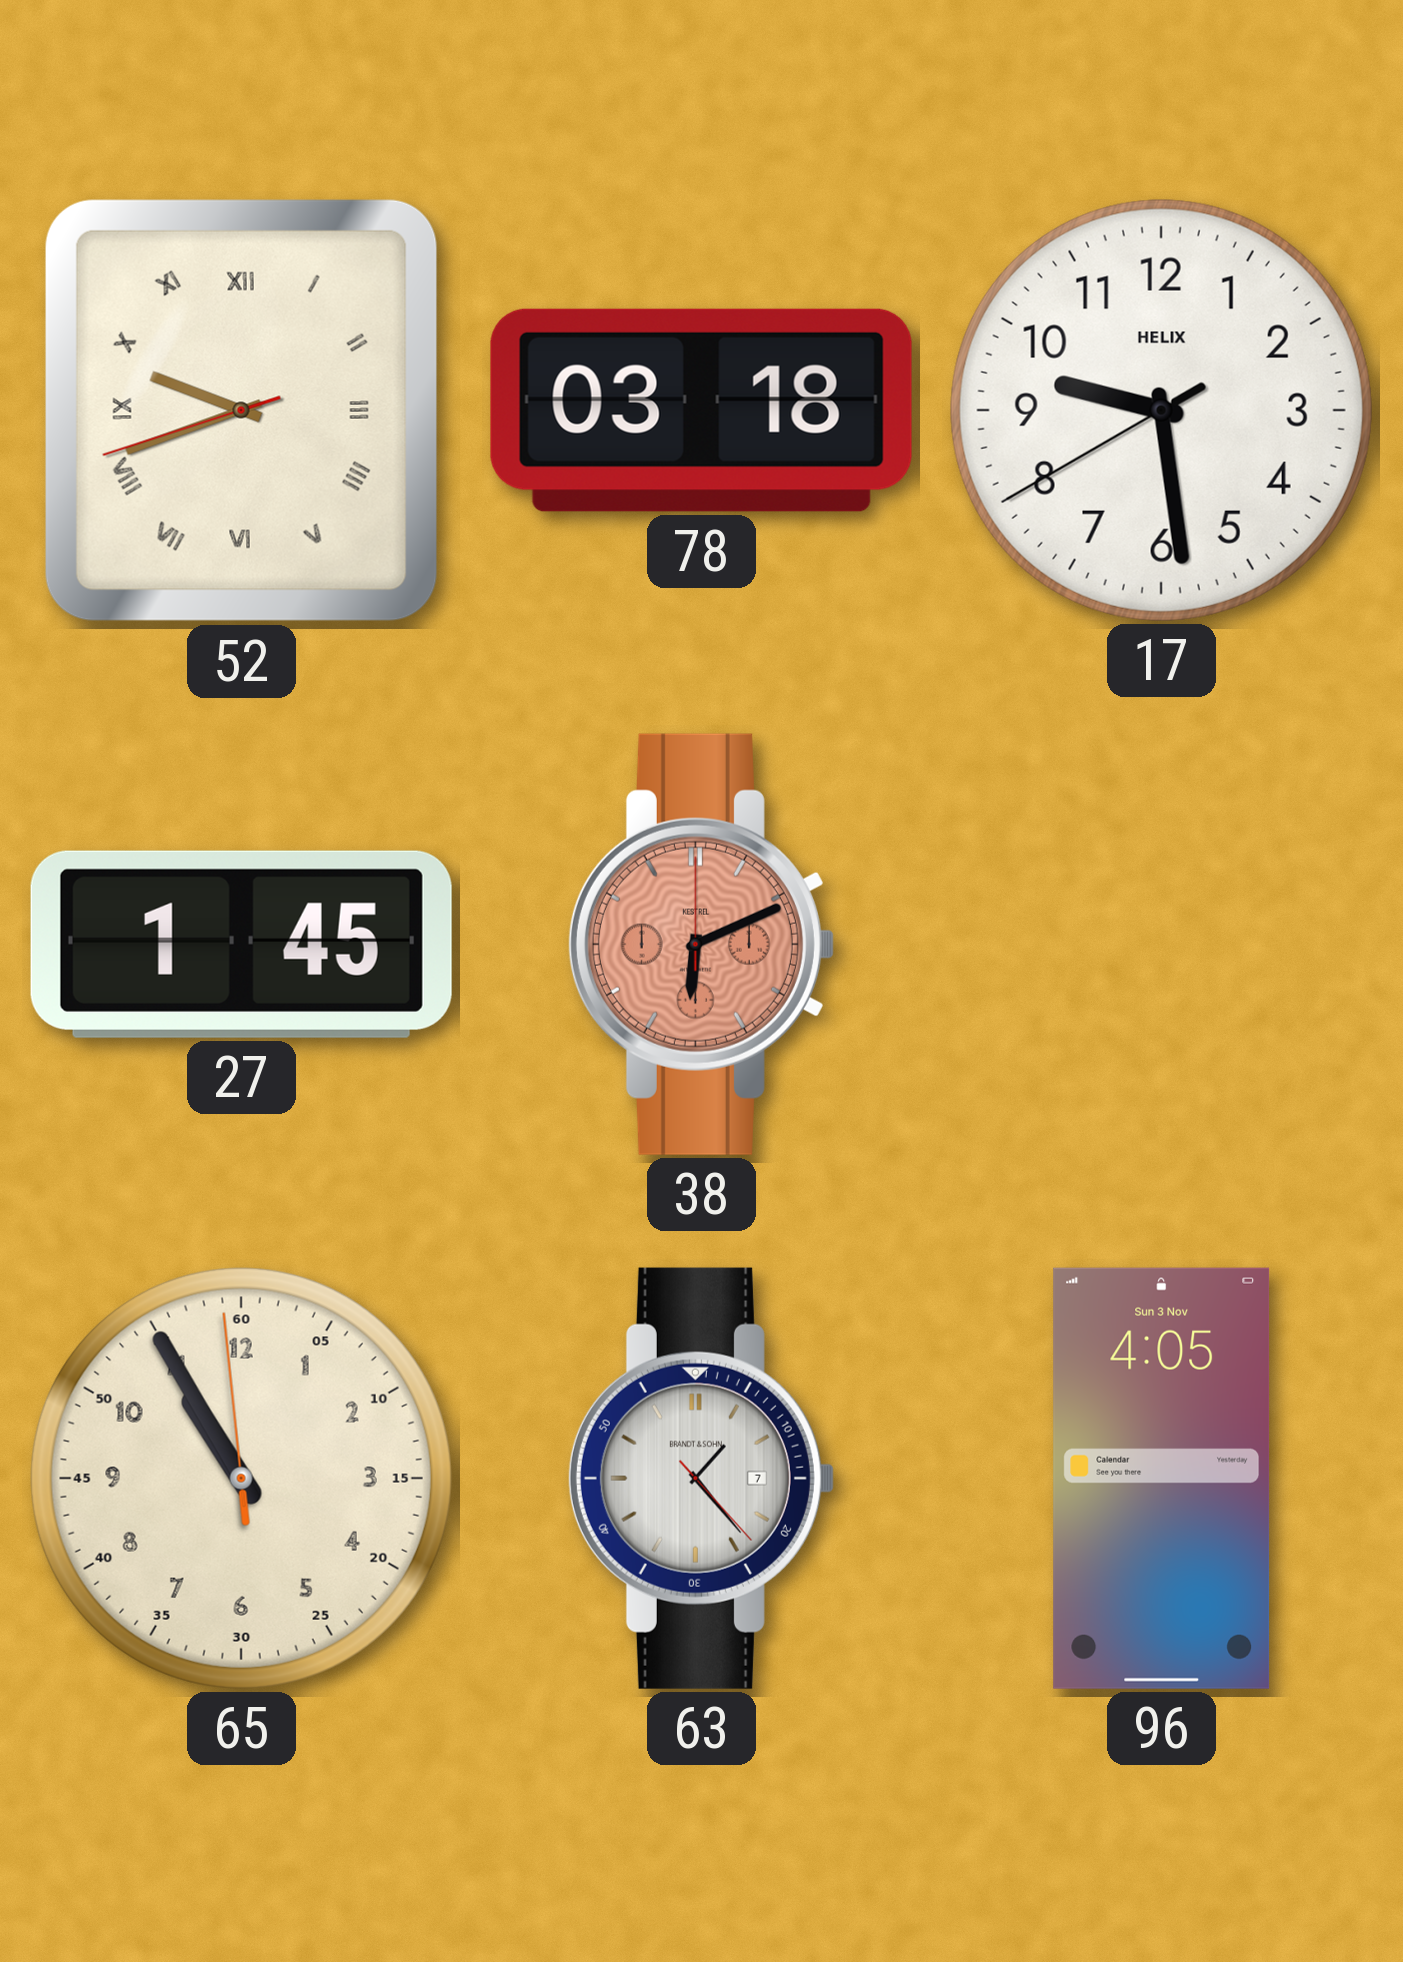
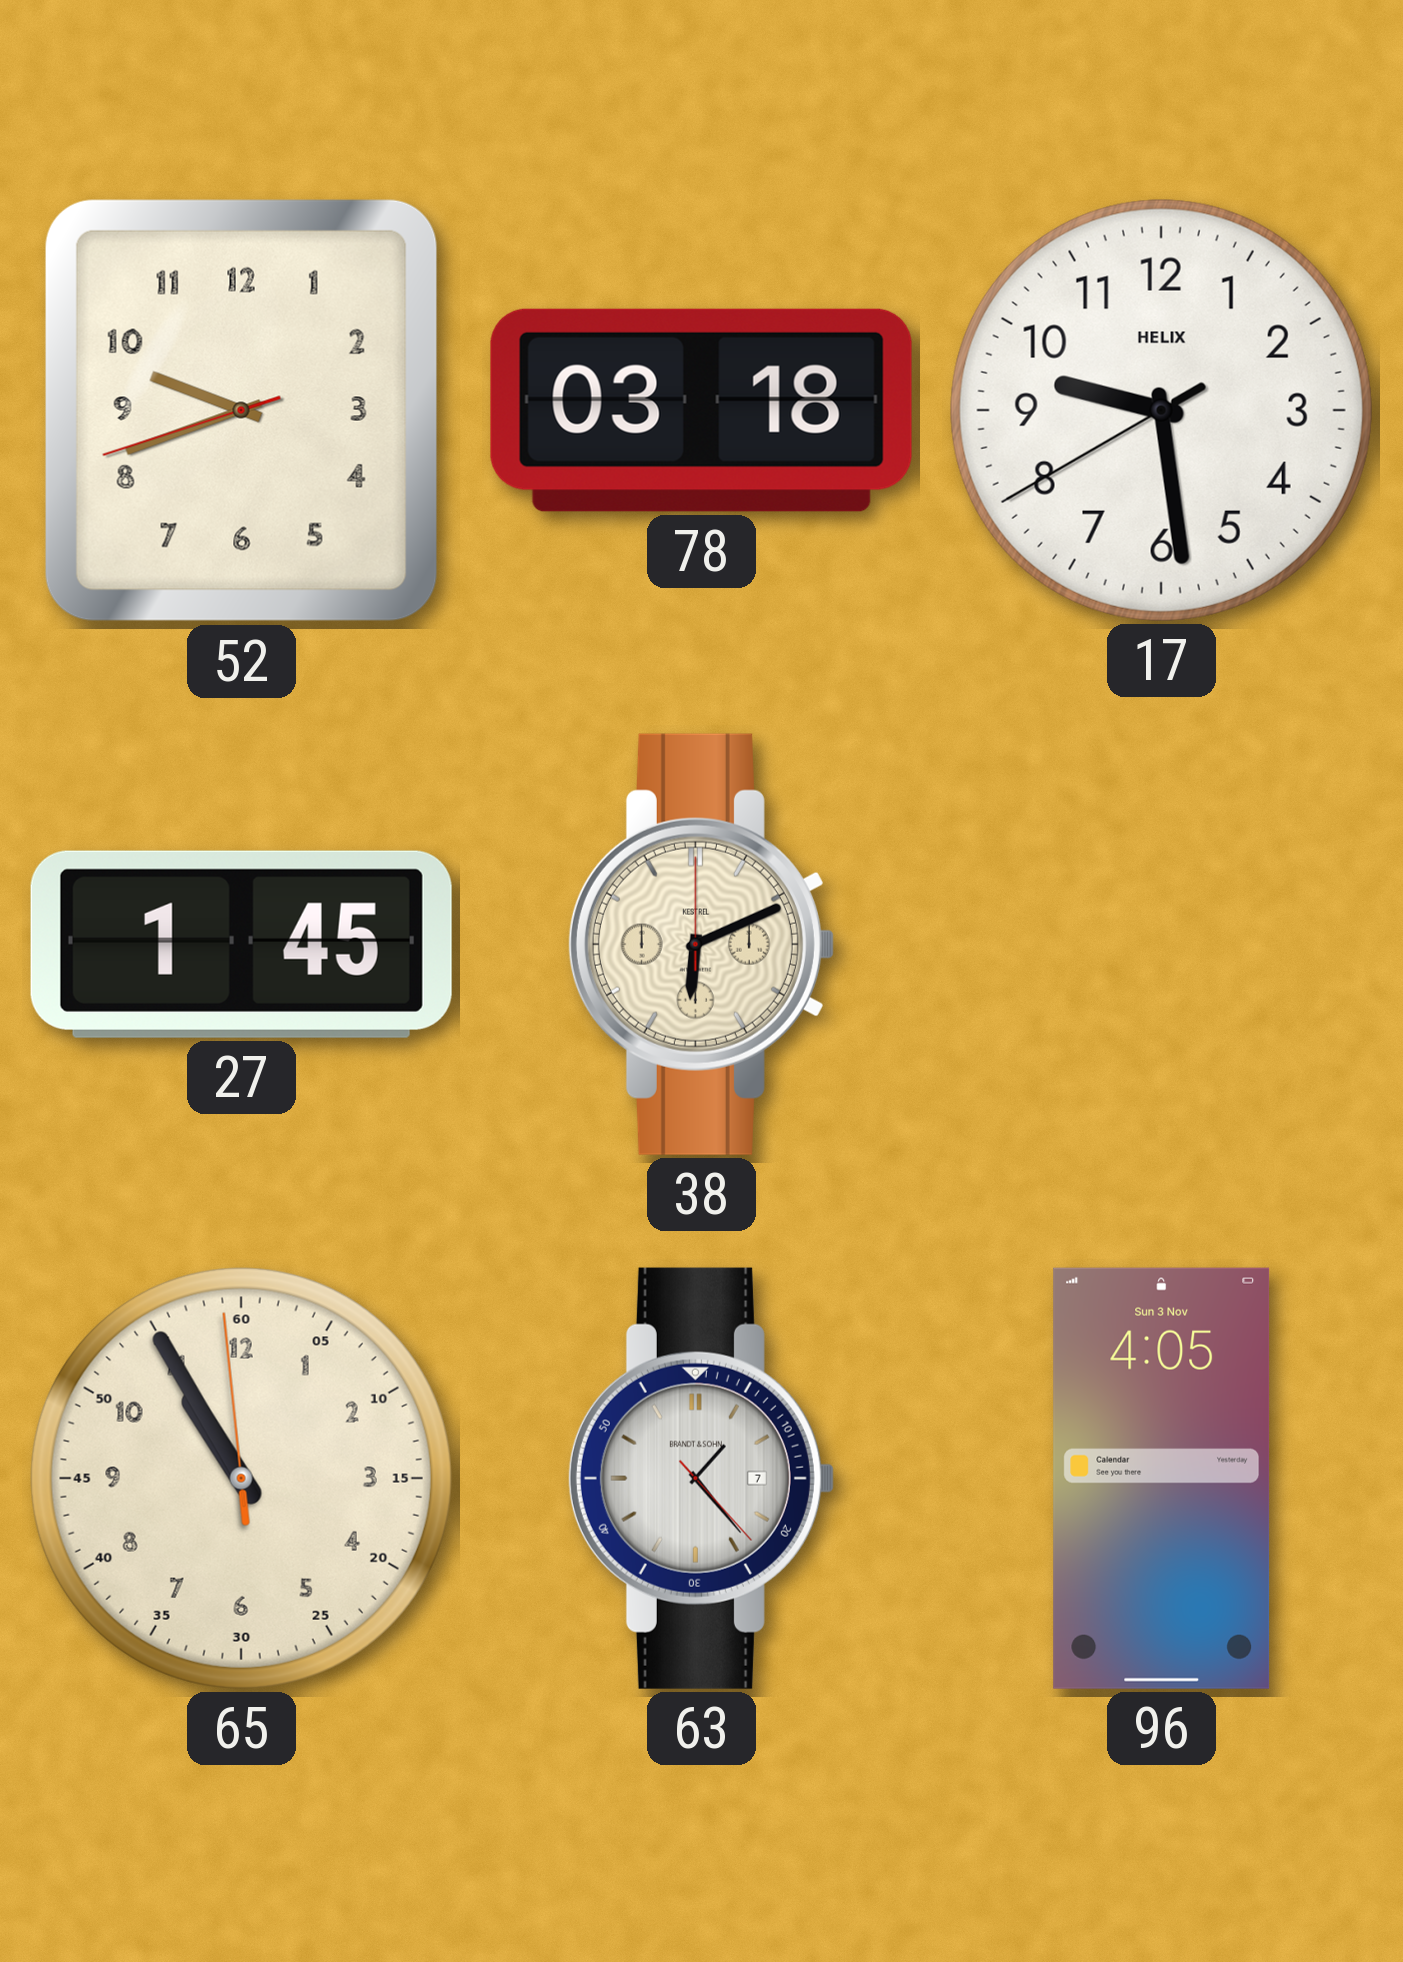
52 numerals: Roman -> Arabic (241, 410)
38 dial: salmon -> cream (701, 944)
